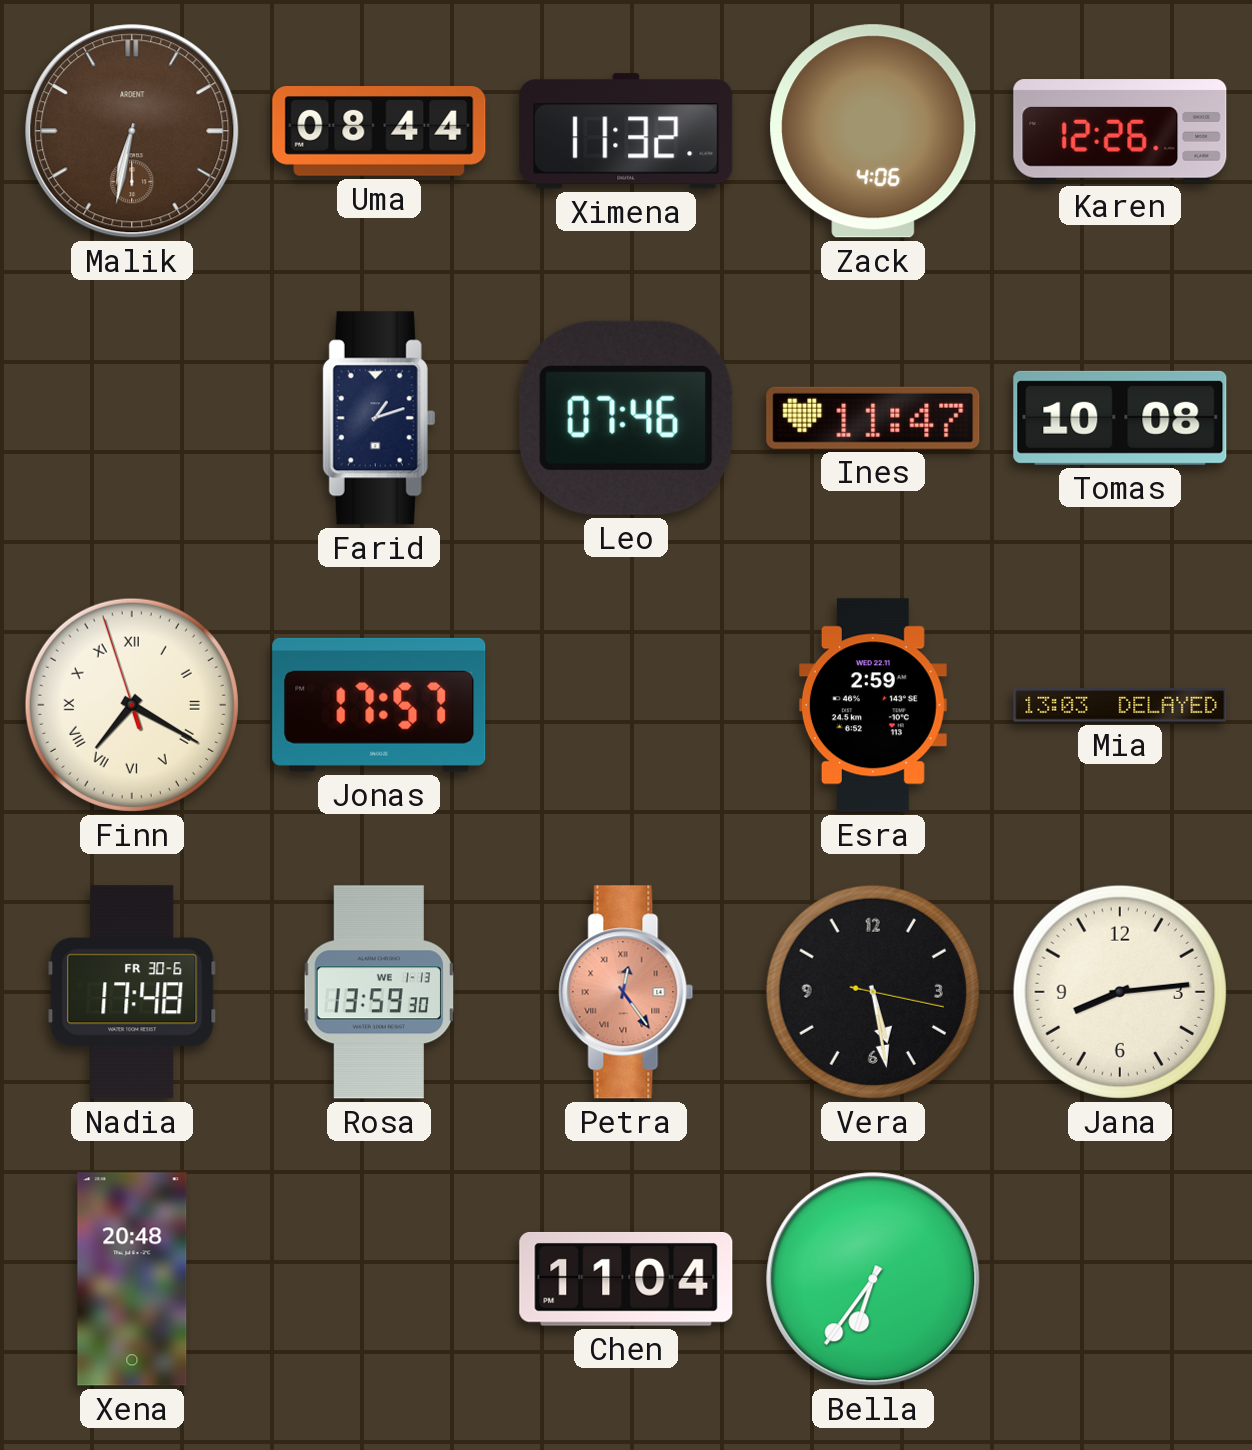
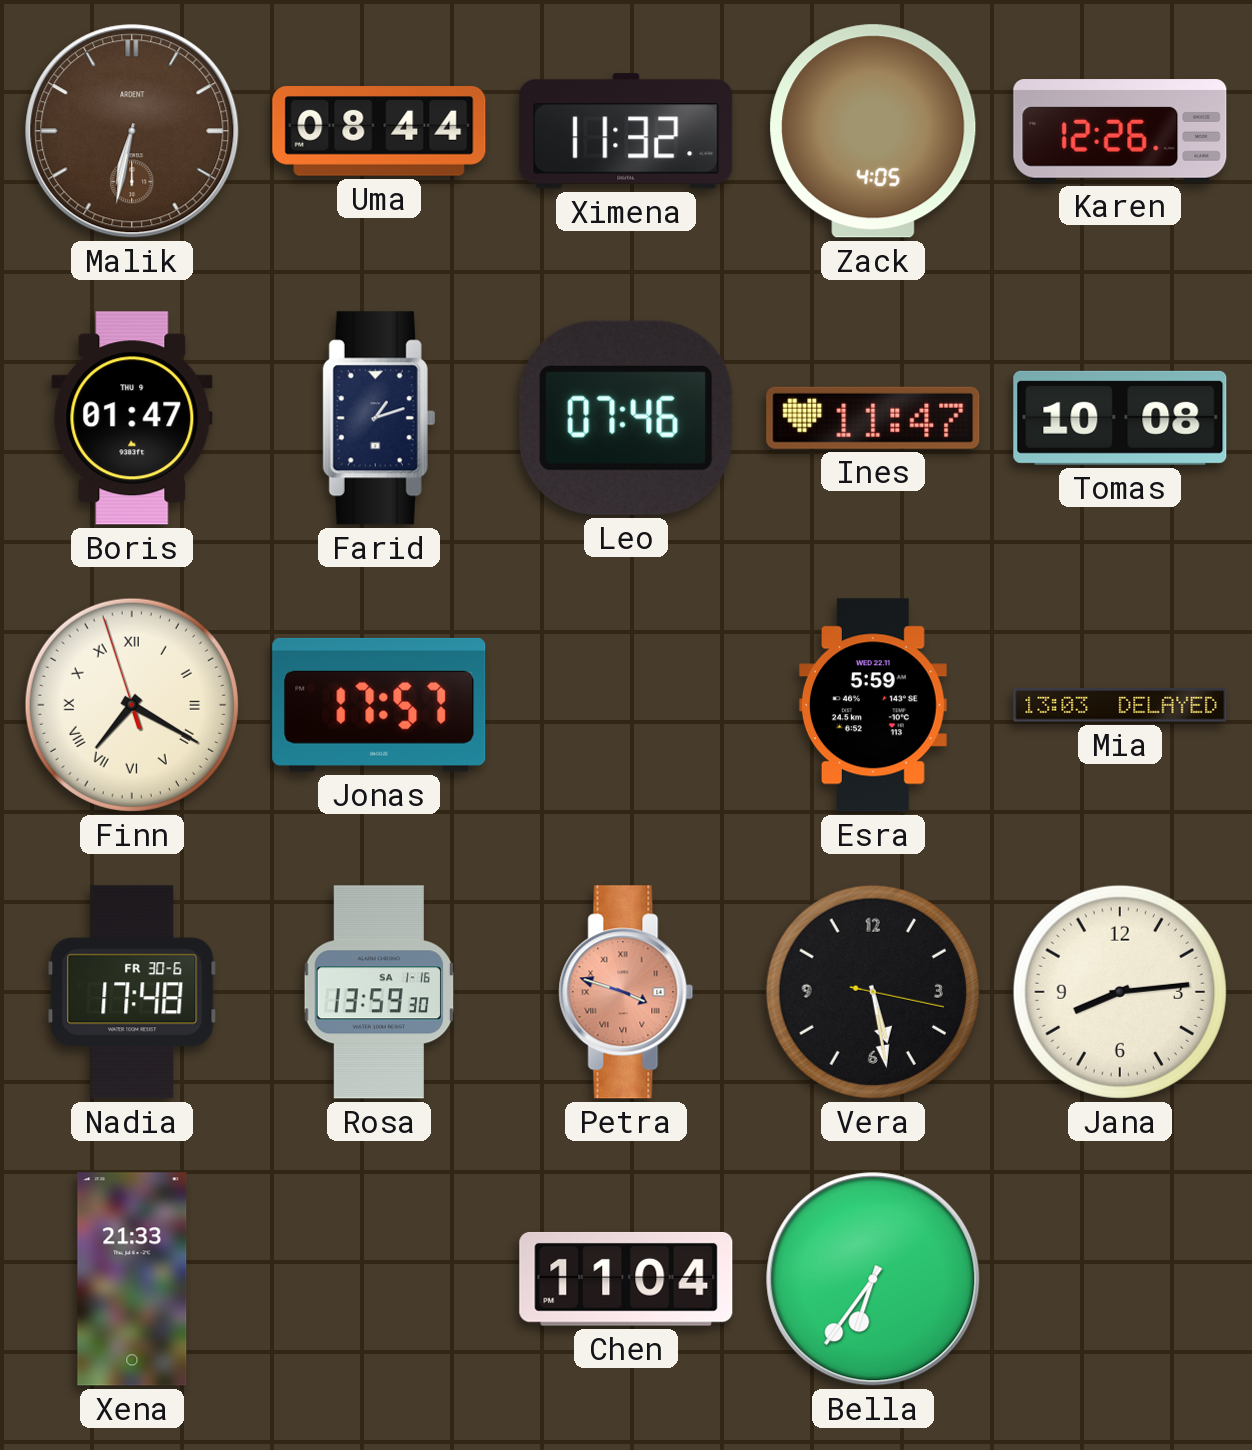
Zack: 4:06 -> 4:05 (873, 131)
Boris: none -> 01:47 (132, 418)
Esra: 2:59 -> 5:59 (873, 705)
Rosa date: WE 1-13 -> SA 1-16 (378, 992)
Petra: 12:24 -> 3:48 (626, 992)
Xena: 20:48 -> 21:33 (132, 1279)
